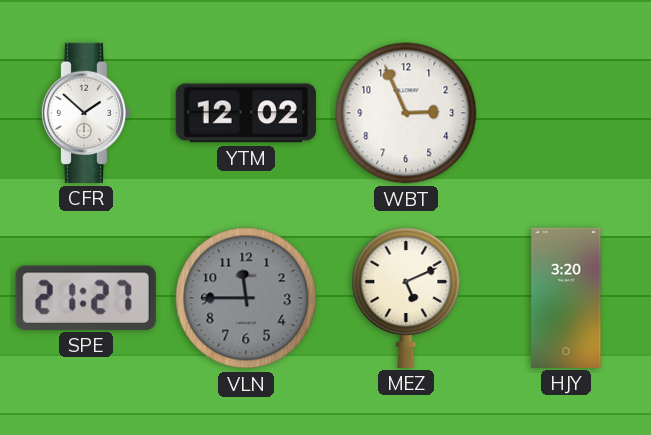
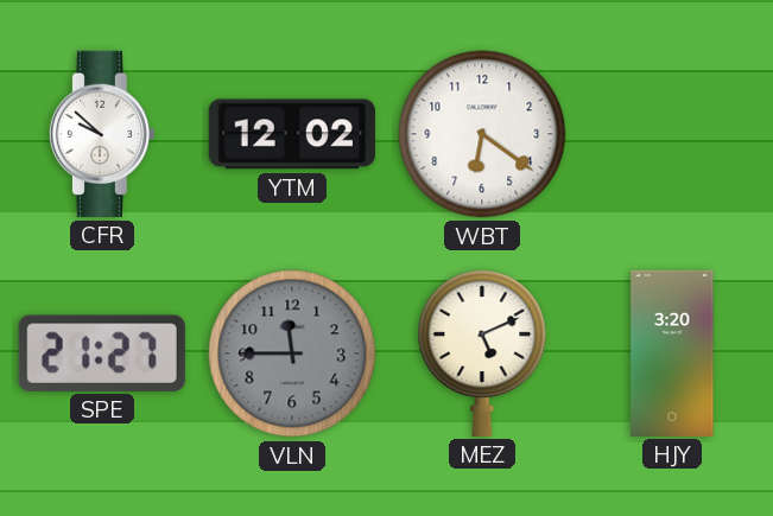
CFR: 1:52 -> 9:52 (101, 134)
WBT: 2:56 -> 6:21 (482, 134)
